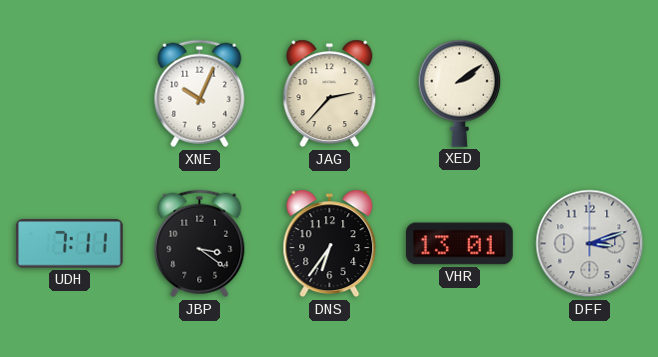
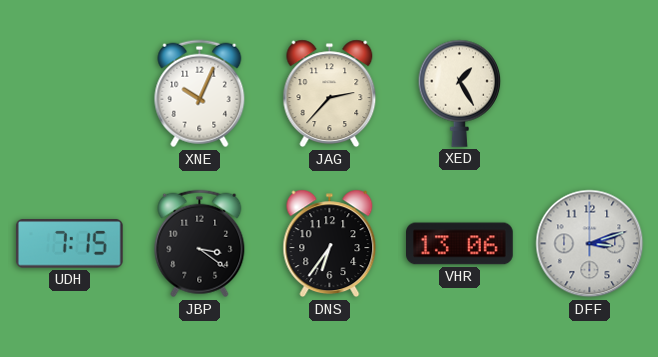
XED: 2:09 -> 1:25 (460, 93)
UDH: 7:11 -> 7:15 (69, 244)
VHR: 13:01 -> 13:06 (460, 244)
